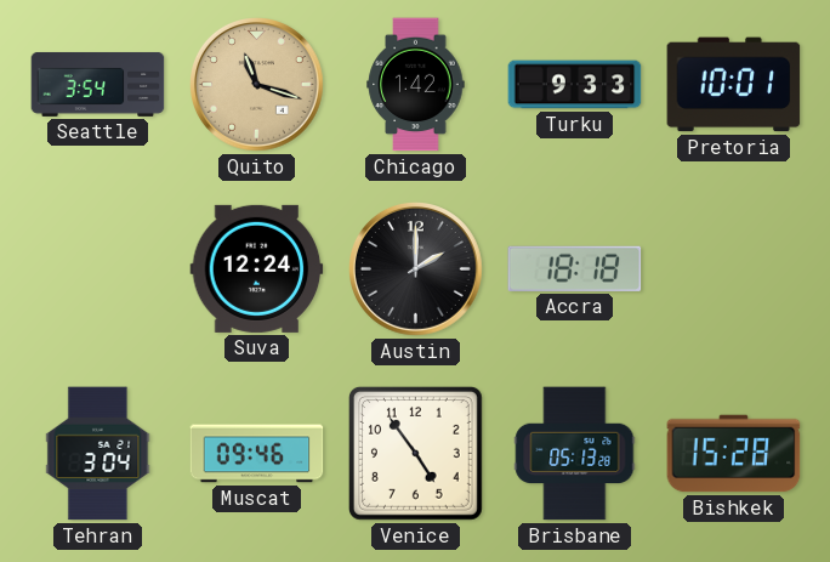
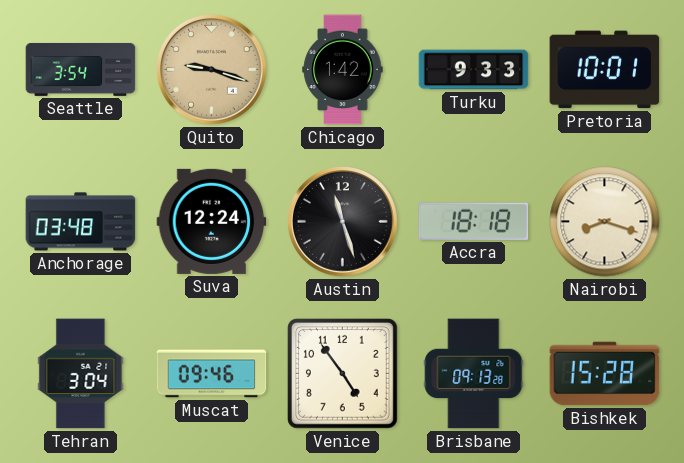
Quito: 11:18 -> 9:18 (212, 70)
Anchorage: none -> 03:48 (81, 222)
Austin: 2:00 -> 11:27 (343, 222)
Nairobi: none -> 8:18 (605, 222)
Brisbane: 05:13 -> 09:13 (474, 374)
